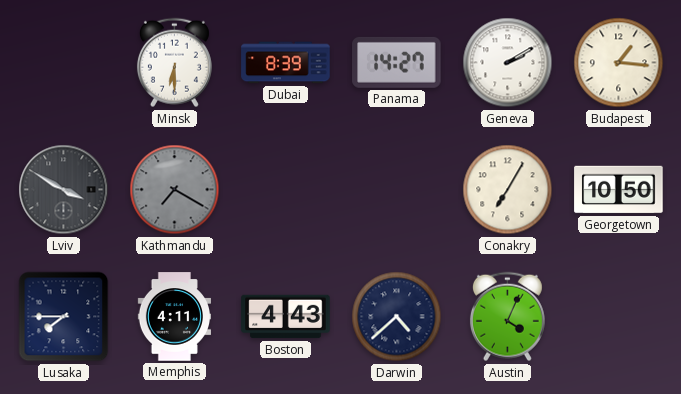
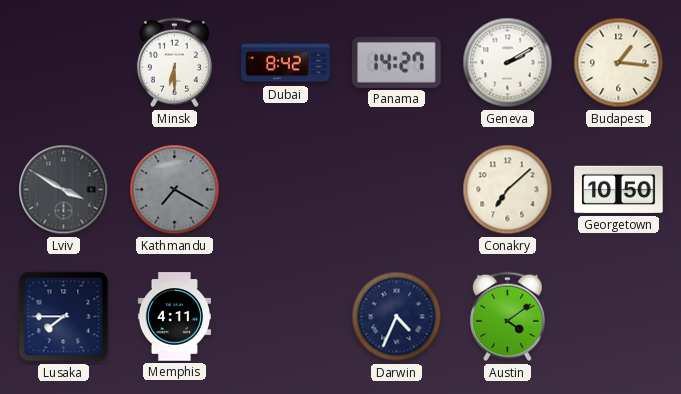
Dubai: 8:39 -> 8:42 (286, 63)
Conakry: 7:05 -> 7:08 (508, 190)
Boston: 4:43 -> none (286, 317)
Darwin: 4:38 -> 4:34 (397, 317)
Austin: 4:04 -> 4:09 (507, 317)
